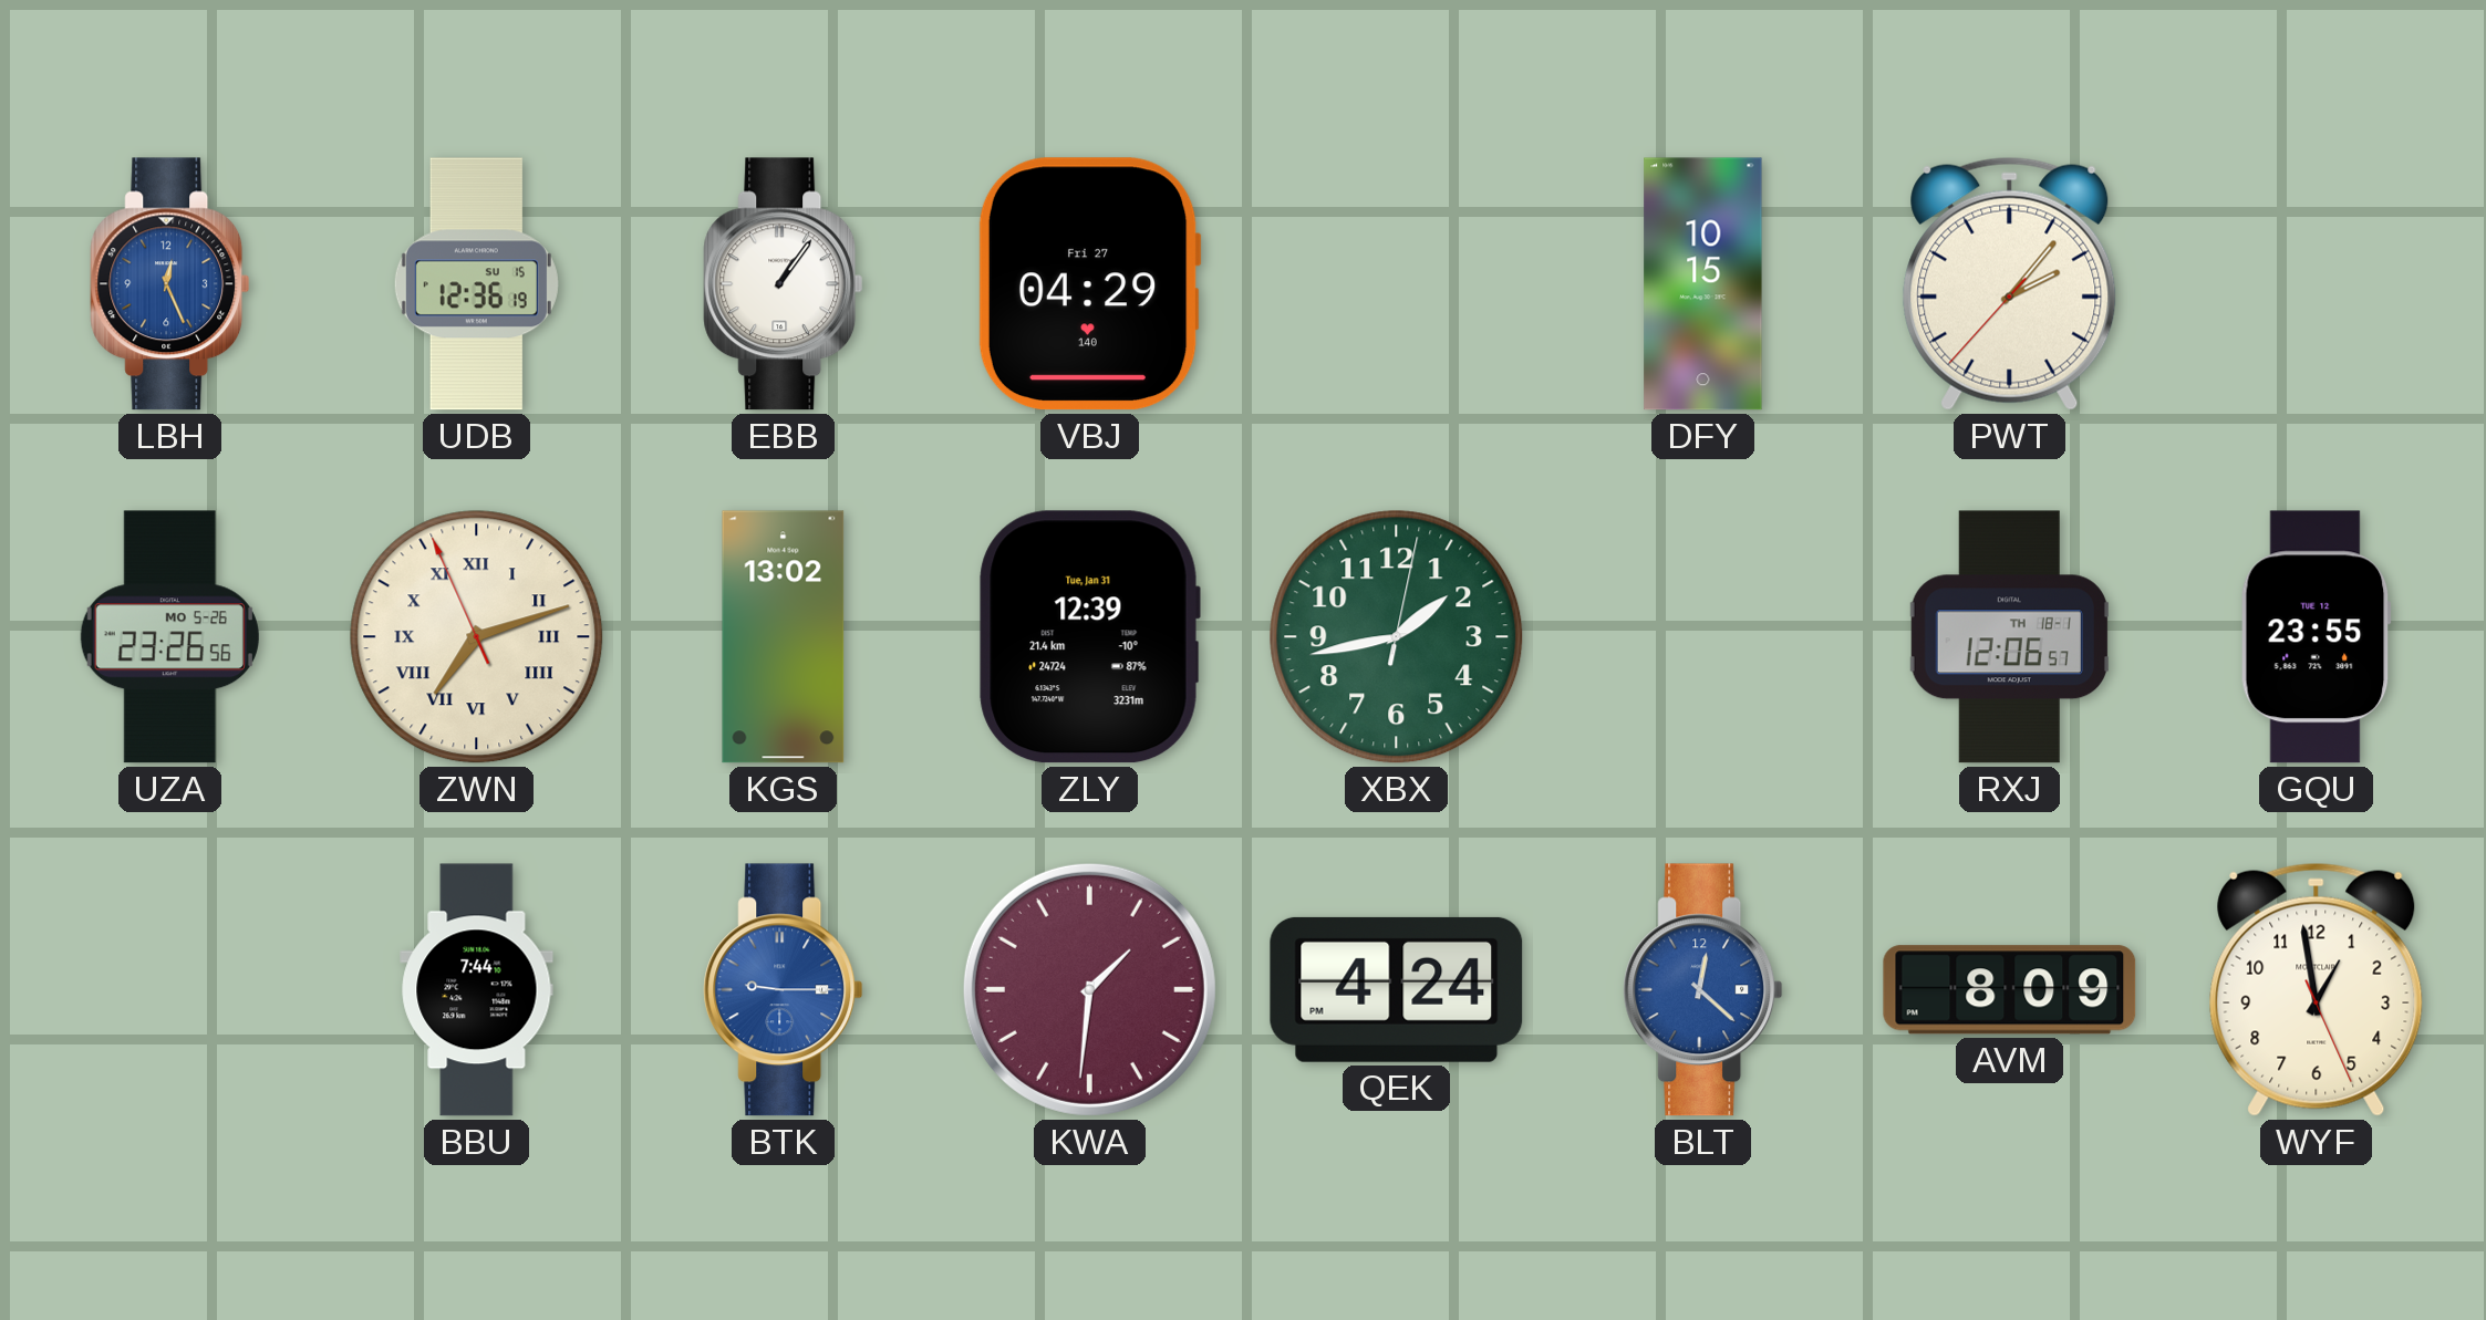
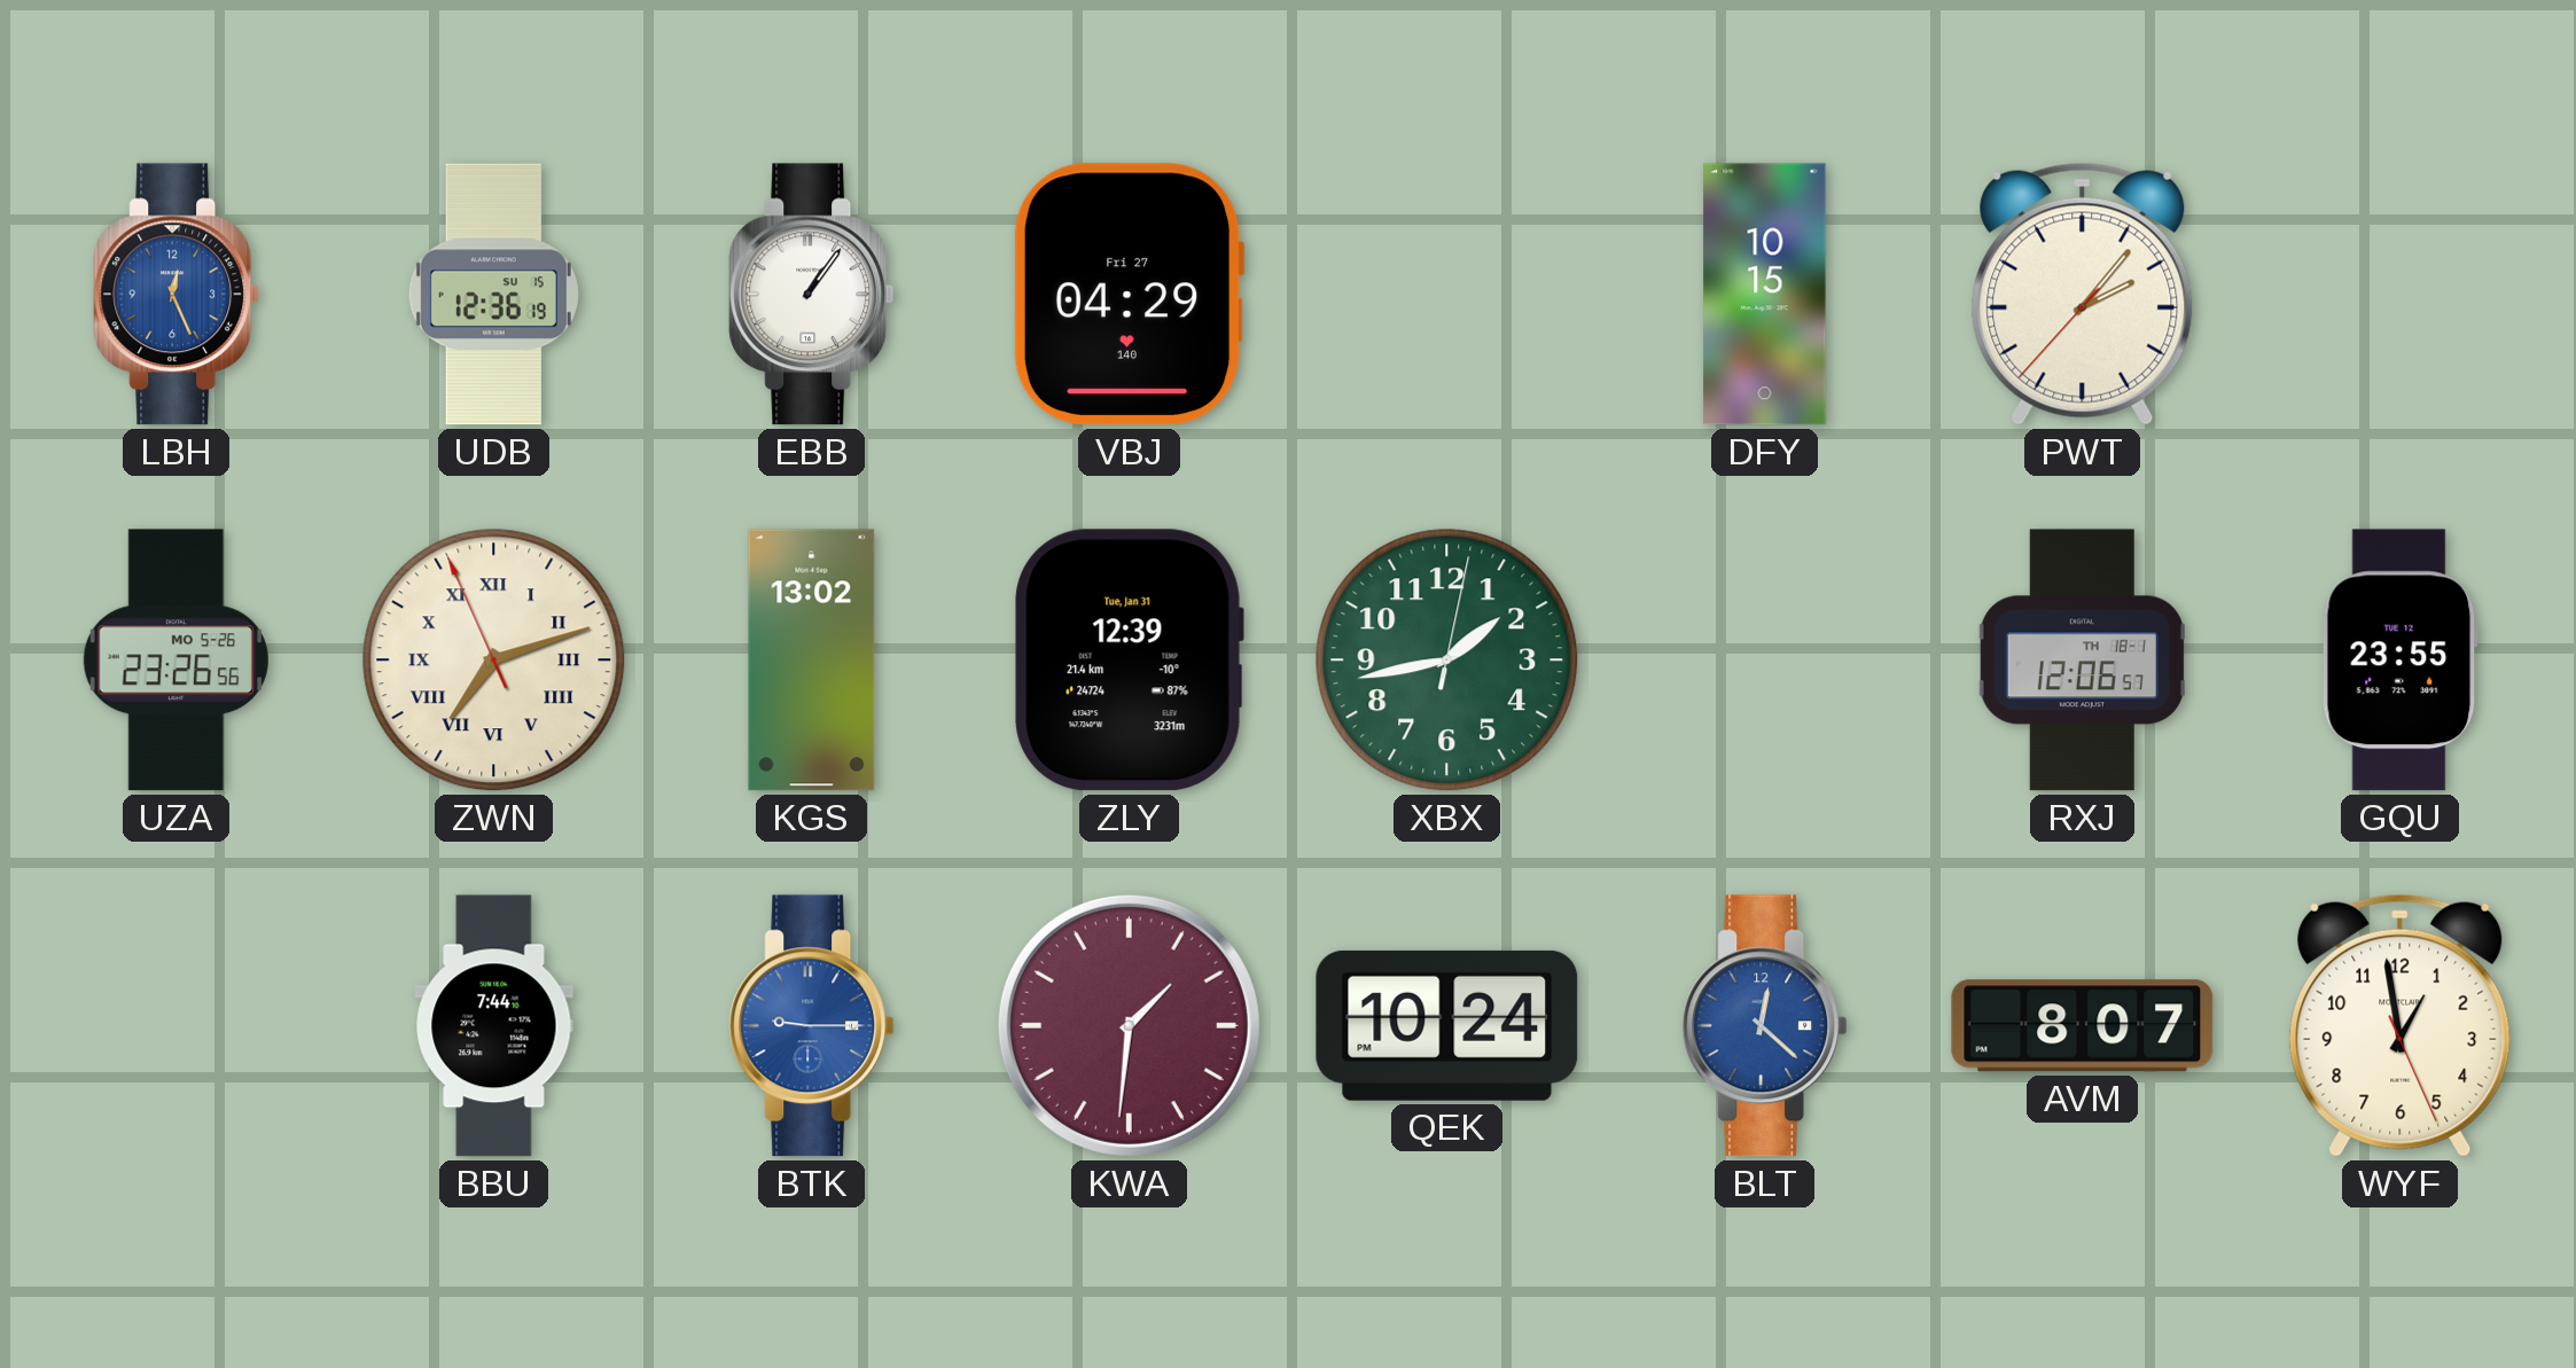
QEK: 4:24 -> 10:24 (1447, 1025)
AVM: 8:09 -> 8:07 (2083, 1026)
